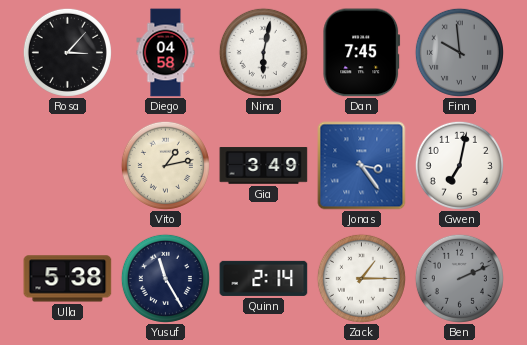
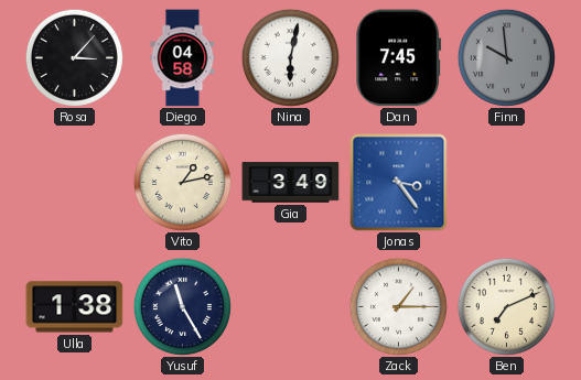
Gwen: 7:02 -> none (459, 165)
Ulla: 5:38 -> 1:38 (75, 307)
Quinn: 2:14 -> none (264, 278)
Ben: 2:11 -> 7:11 (506, 306)
Ben dial: grey -> cream (506, 306)
